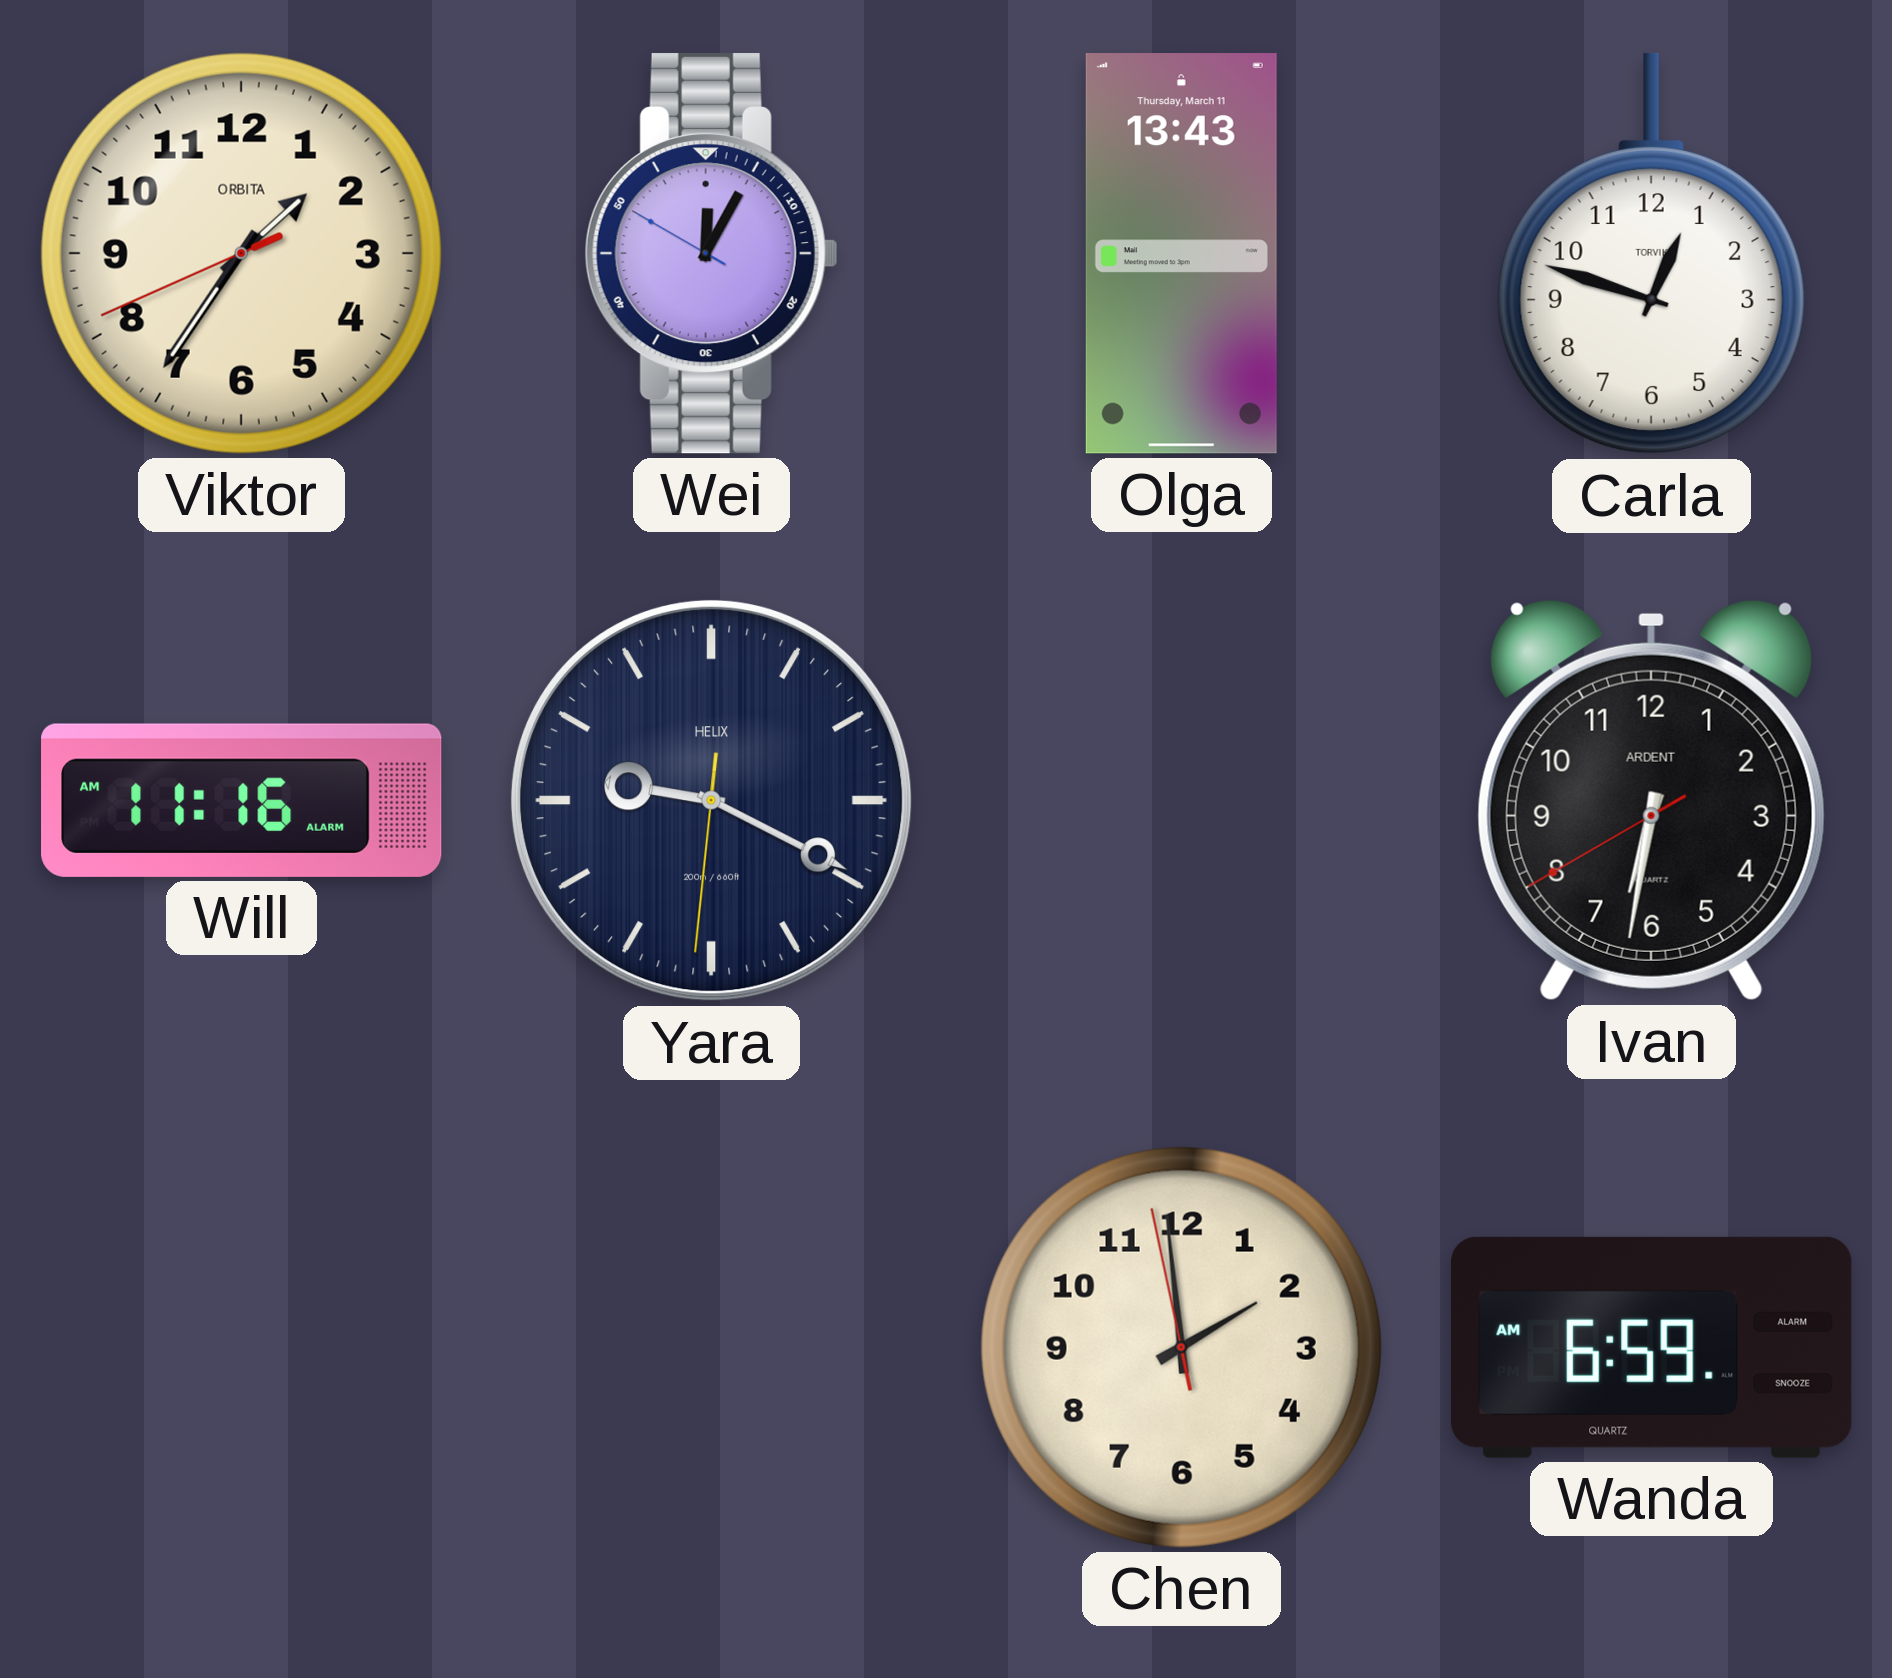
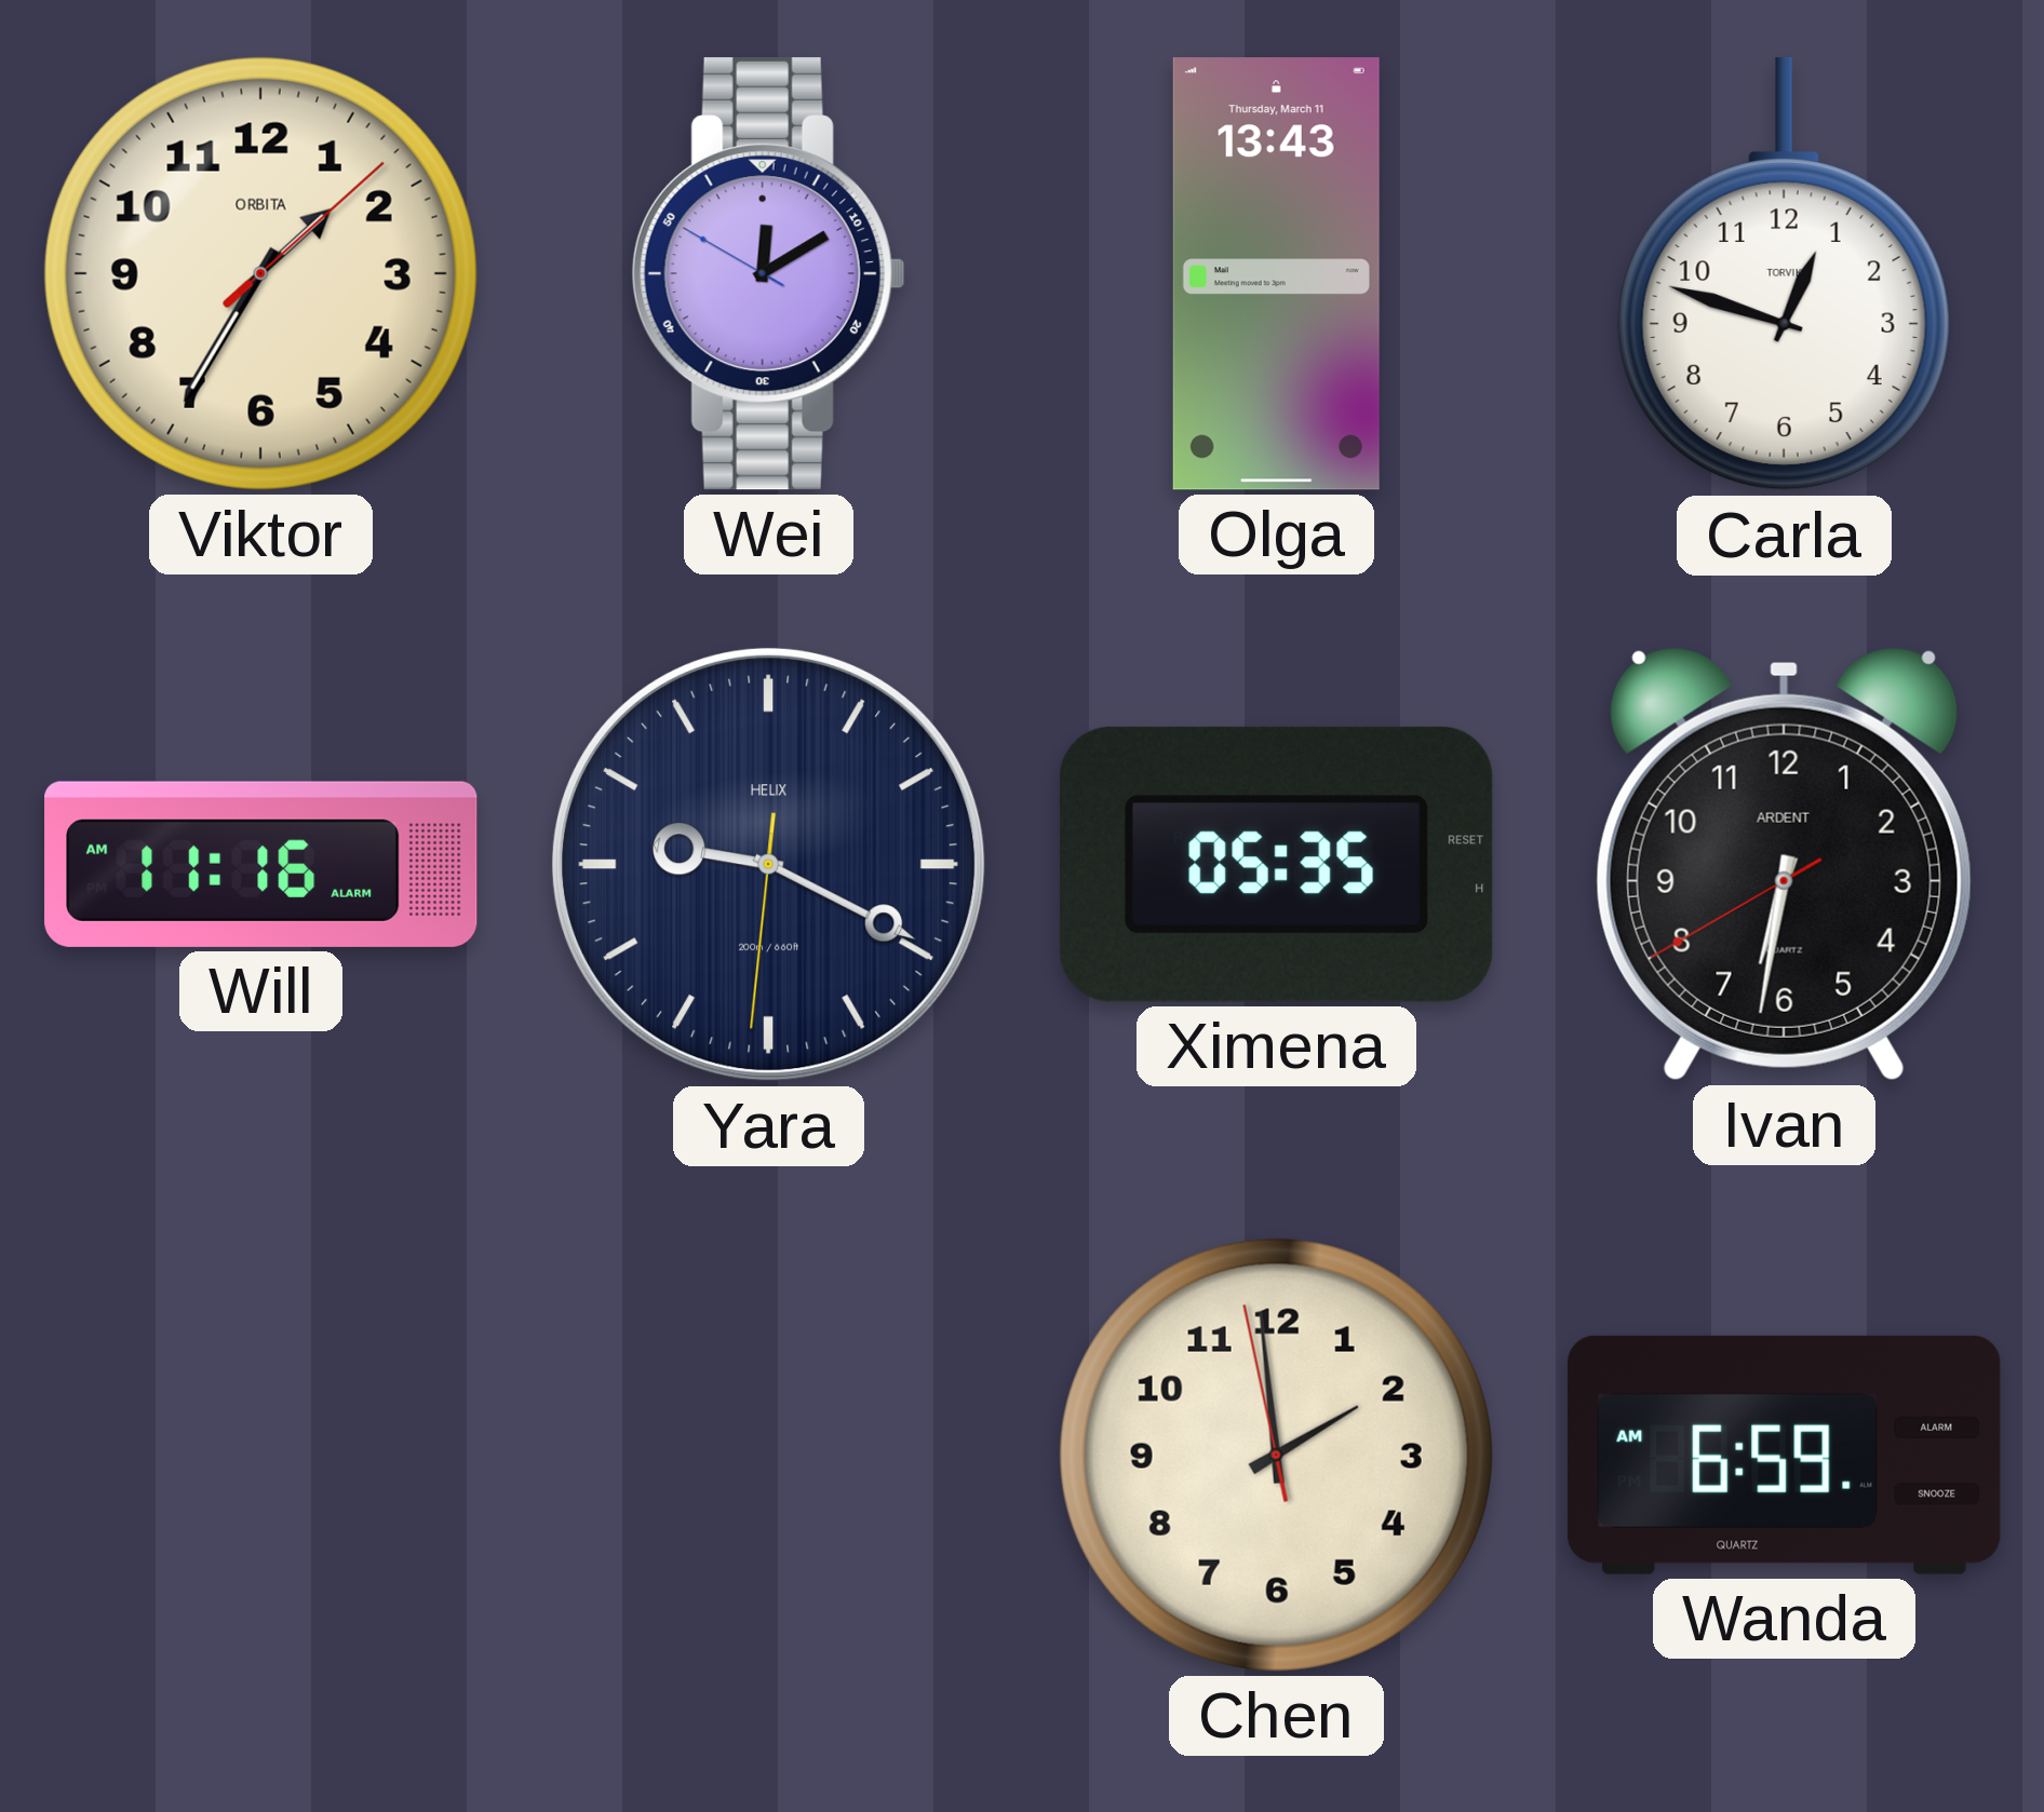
Viktor: 1:35:41 -> 1:35:08 (260, 273)
Wei: 12:04 -> 12:09 (768, 273)
Ximena: none -> 05:35 (1276, 864)
